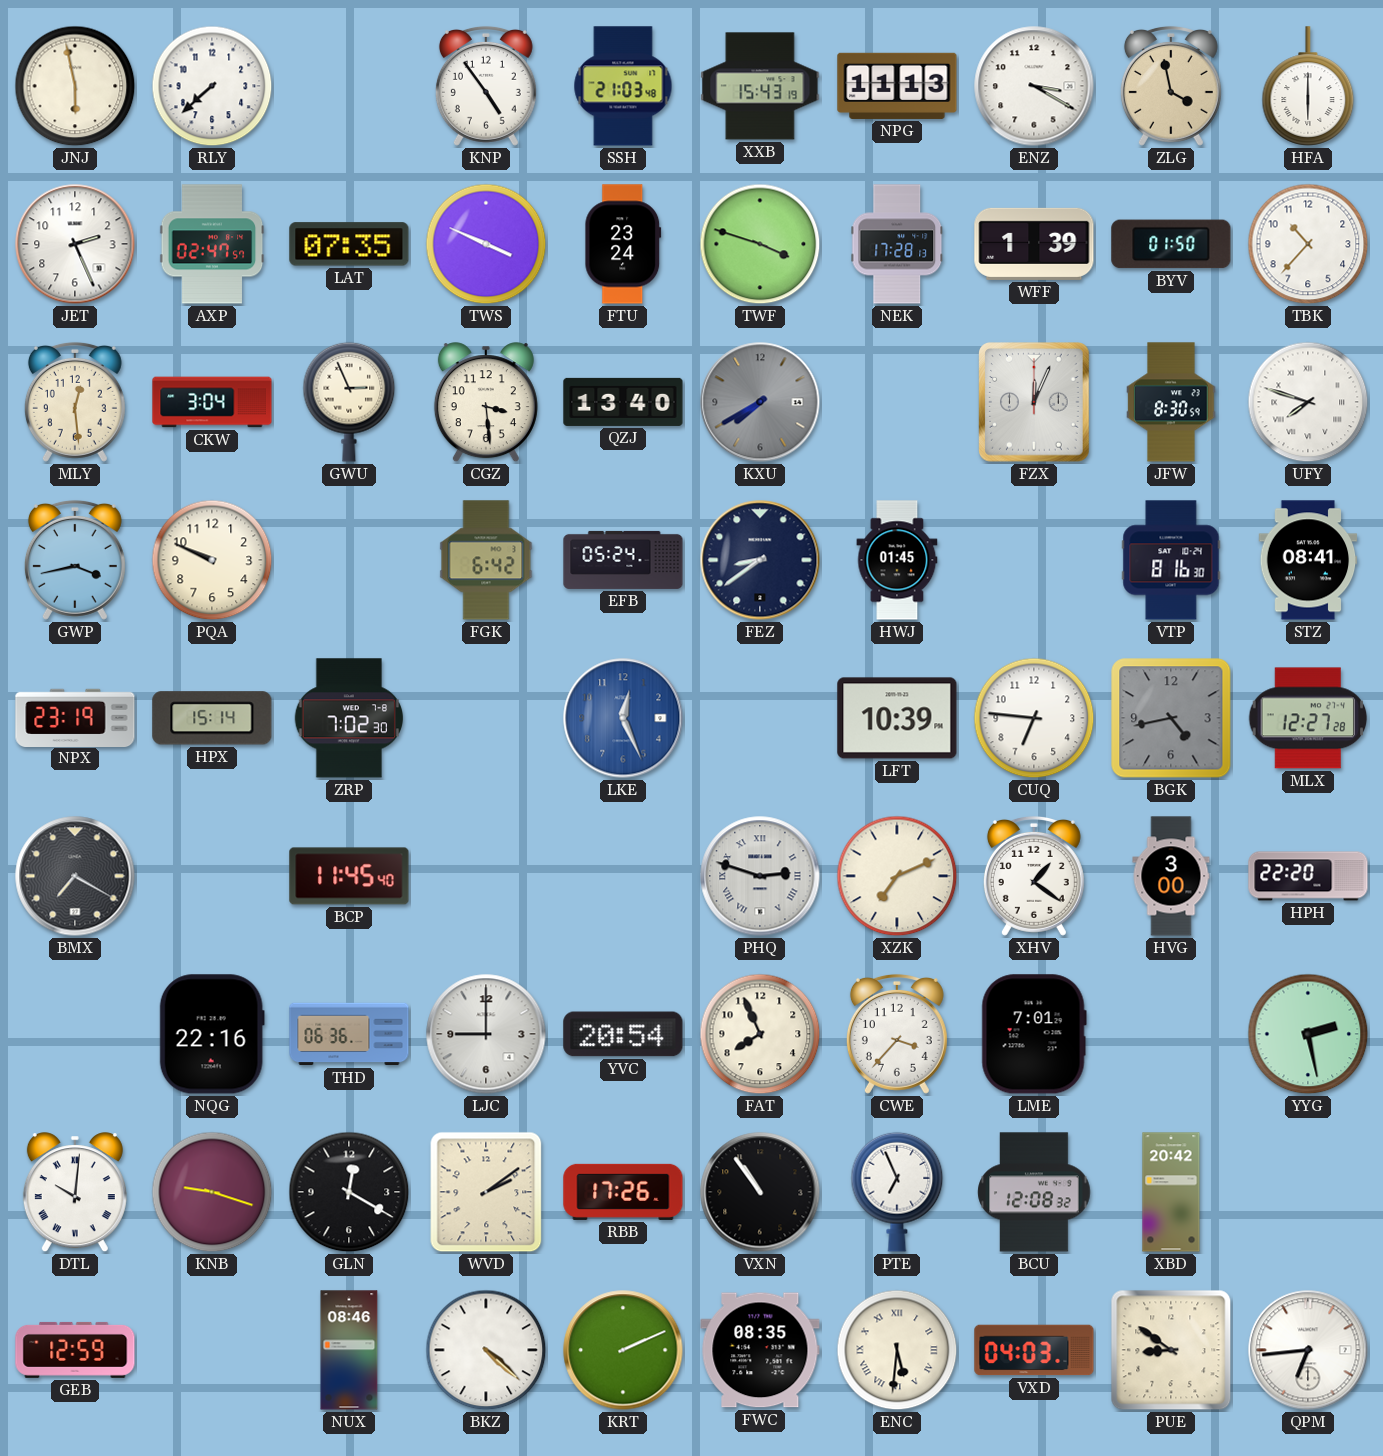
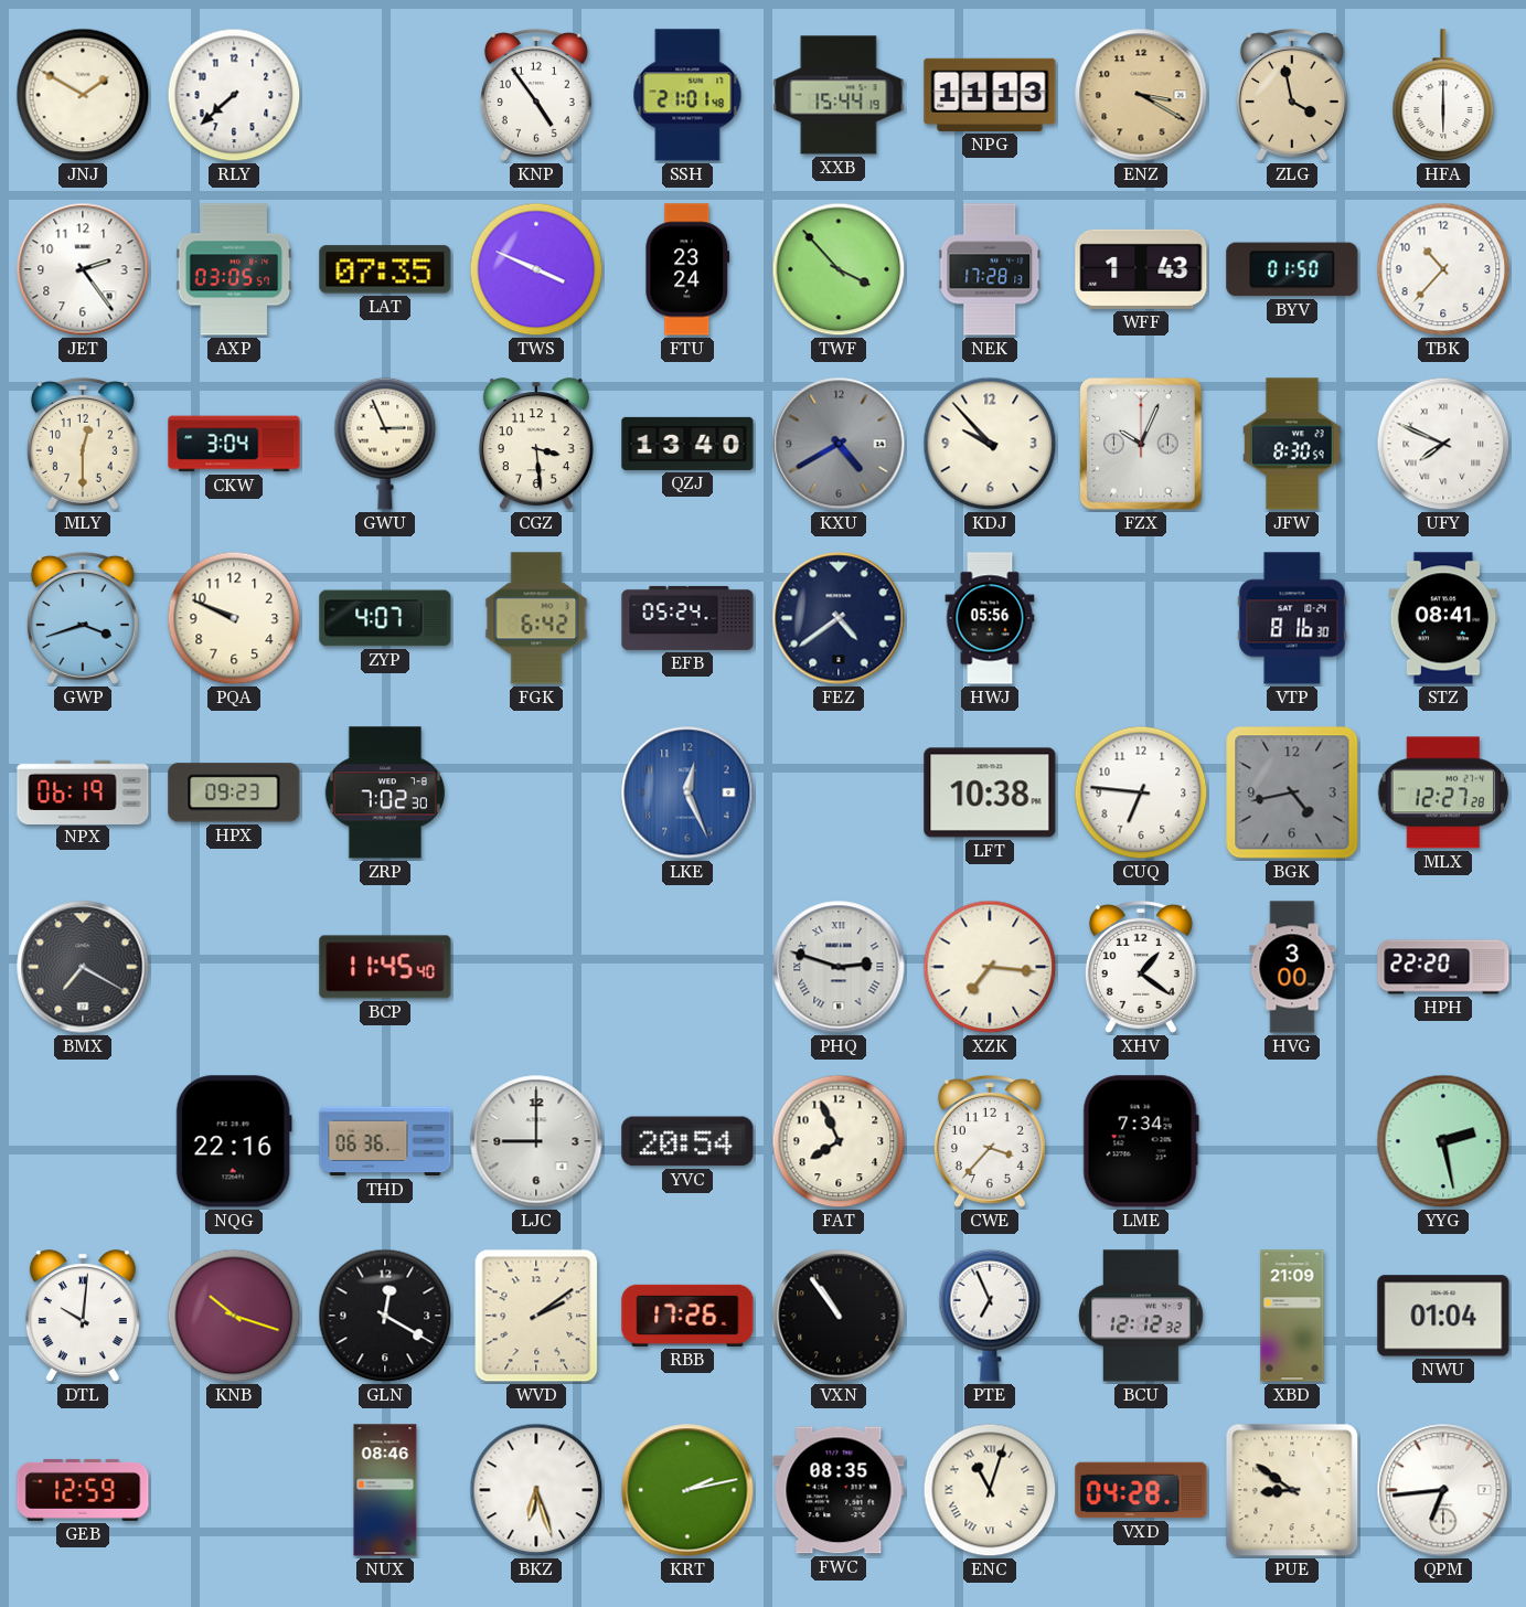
JNJ: 5:58 -> 1:50 (83, 95)
SSH: 21:03 -> 21:01 (687, 95)
XXB: 15:43 -> 15:44 (839, 95)
ENZ dial: white -> champagne (1141, 95)
JET: 2:26 -> 2:24 (83, 269)
AXP: 02:47 -> 03:05 (234, 269)
TWF: 3:48 -> 3:53 (839, 269)
WFF: 1:39 -> 1:43 (1141, 269)
MLY: 12:29 -> 12:30 (83, 444)
KXU: 7:40 -> 4:40 (839, 444)
KDJ: none -> 9:53 (990, 444)
FZX: 12:04 -> 10:04 (1141, 444)
UFY: 7:48 -> 7:49 (1443, 444)
GWP: 3:43 -> 3:42 (83, 618)
ZYP: none -> 4:07 (385, 618)
FEZ: 8:39 -> 4:39 (839, 618)
HWJ: 01:45 -> 05:56 (990, 618)
NPX: 23:19 -> 06:19 (83, 791)
HPX: 15:14 -> 09:23 (234, 792)
LFT: 10:39 -> 10:38 (990, 792)
XZK: 7:11 -> 7:16 (990, 967)
LME: 7:01 -> 7:34 (1141, 1141)
KNB: 9:18 -> 10:18 (234, 1316)
BCU: 12:08 -> 12:12 (1141, 1316)
XBD: 20:42 -> 21:09 (1292, 1316)
NWU: none -> 01:04 (1443, 1316)
BKZ: 4:22 -> 6:27 (536, 1490)
KRT: 2:11 -> 2:13 (687, 1490)
ENC: 5:31 -> 11:03 (990, 1490)
VXD: 04:03 -> 04:28 (1141, 1490)
